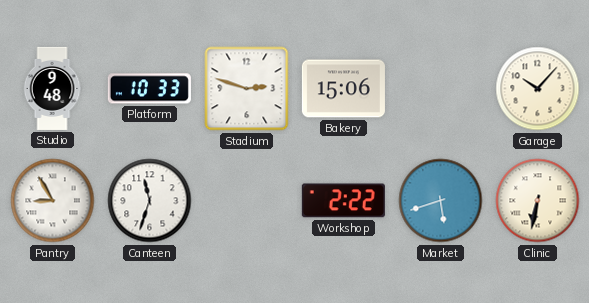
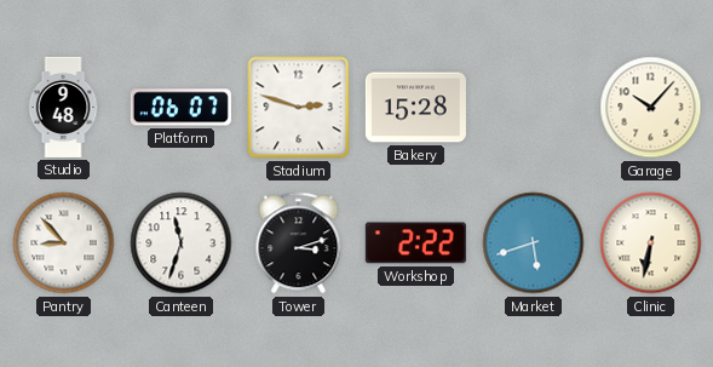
Platform: 10:33 -> 06:07 (180, 108)
Bakery: 15:06 -> 15:28 (415, 108)
Pantry: 8:55 -> 8:53 (64, 243)
Tower: none -> 3:12 (299, 243)
